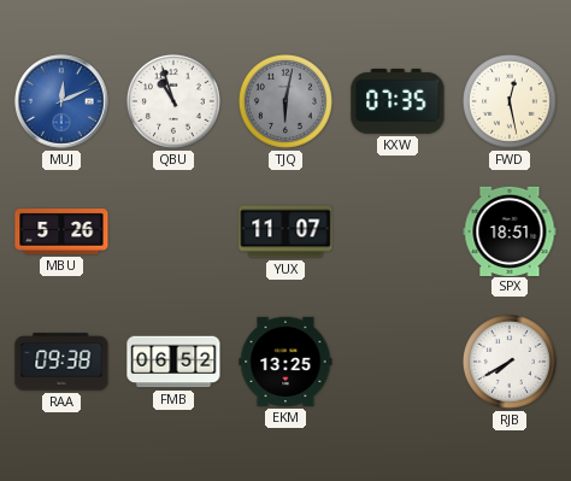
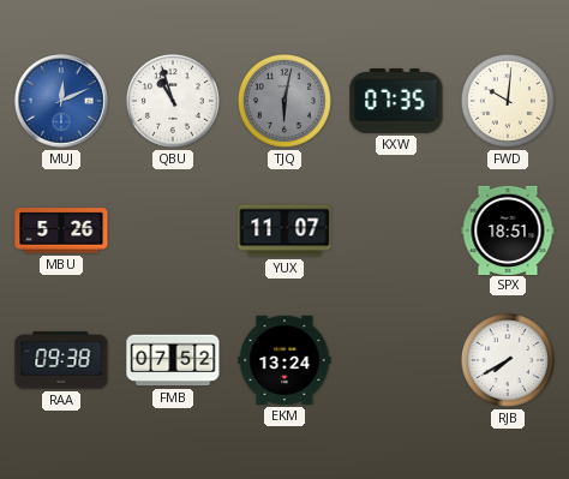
FWD: 12:28 -> 10:01 (508, 101)
FMB: 06:52 -> 07:52 (173, 360)
EKM: 13:25 -> 13:24 (284, 360)
